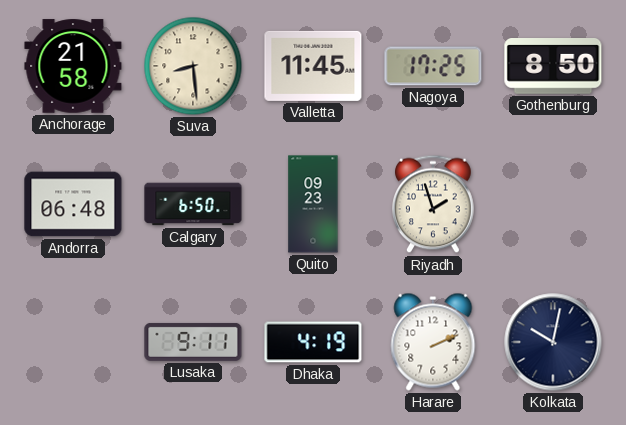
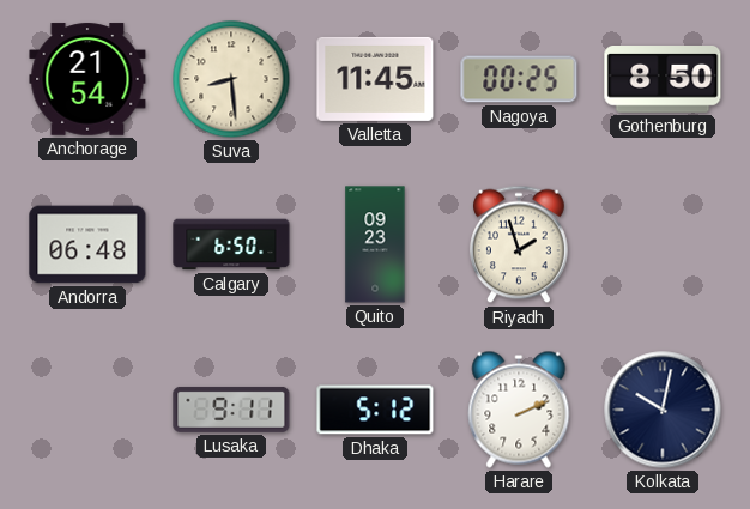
Anchorage: 21:58 -> 21:54 (87, 79)
Nagoya: 17:25 -> 00:25 (519, 79)
Dhaka: 4:19 -> 5:12 (375, 410)
